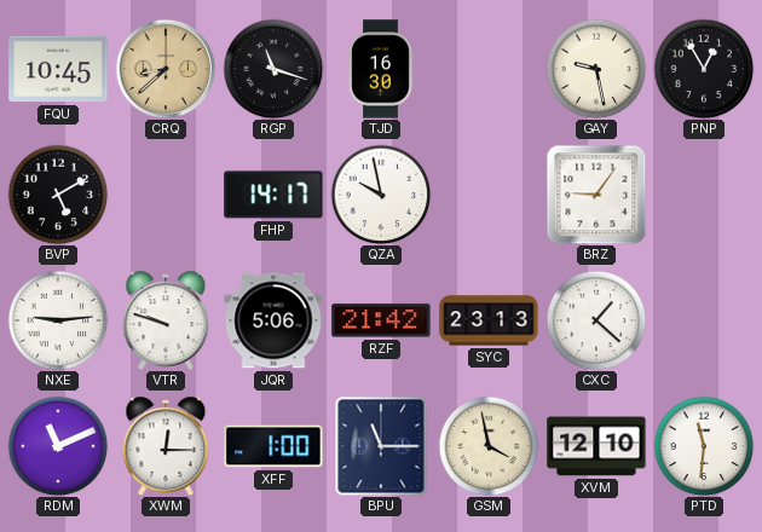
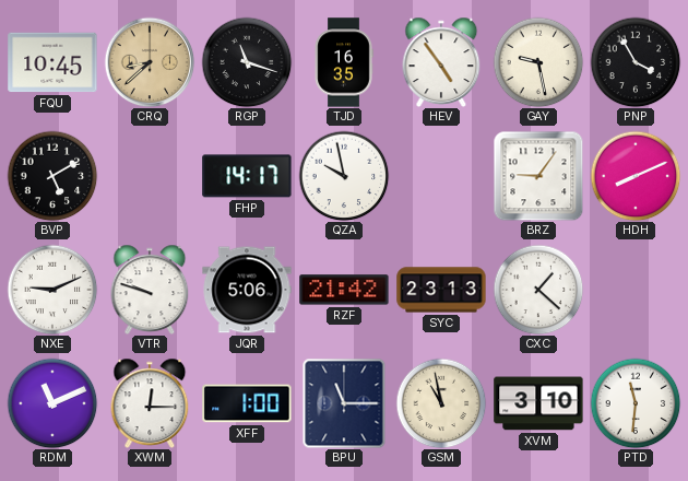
TJD: 16:30 -> 16:35 (344, 62)
HEV: none -> 4:54 (441, 61)
PNP: 12:55 -> 3:55 (636, 62)
HDH: none -> 8:11 (636, 176)
NXE: 9:14 -> 9:11 (52, 290)
GSM: 3:58 -> 10:58 (441, 403)
XVM: 12:10 -> 3:10 (538, 403)
